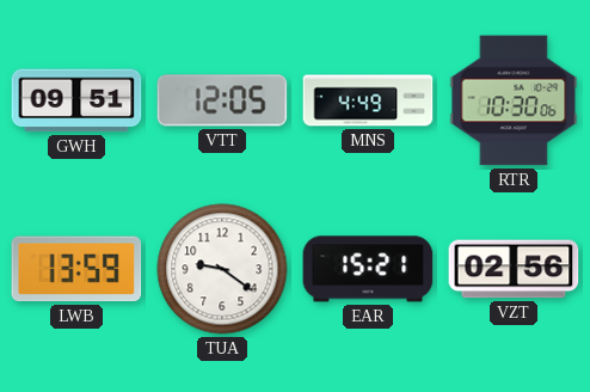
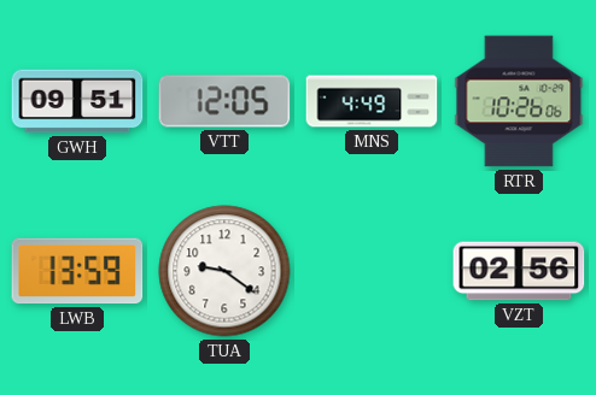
RTR: 10:30 -> 10:26 (519, 101)
EAR: 15:21 -> none (368, 269)
